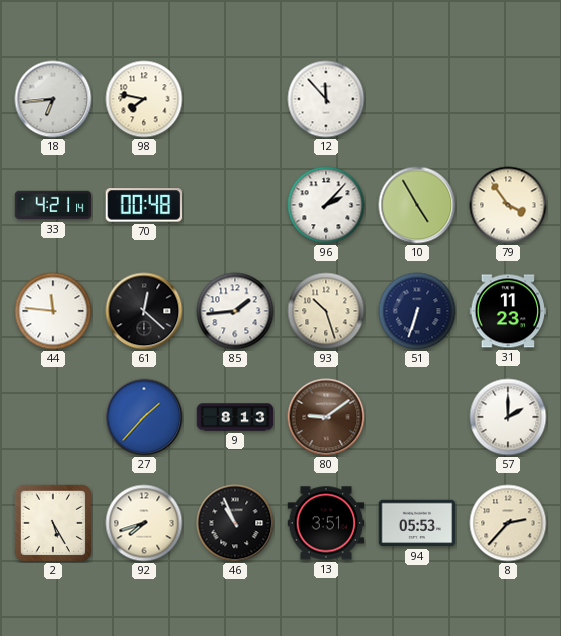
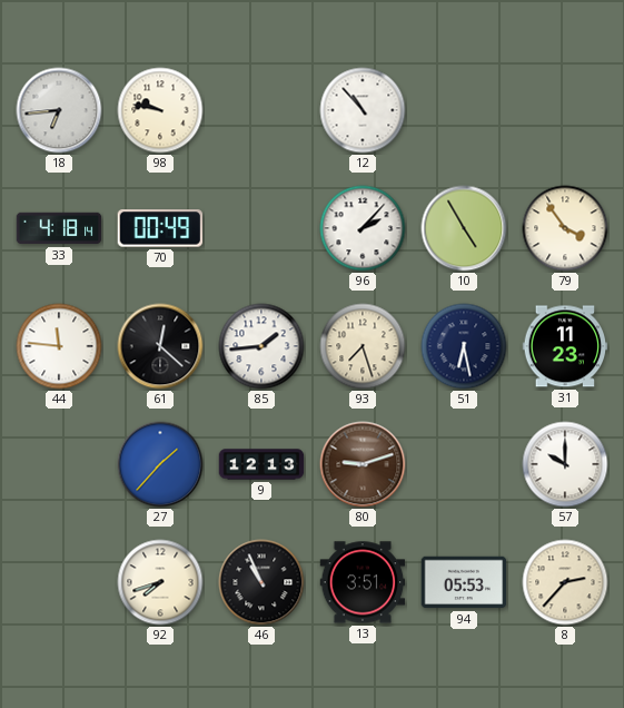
98: 7:47 -> 9:47 (160, 110)
12: 11:53 -> 10:53 (363, 110)
33: 4:21 -> 4:18 (59, 228)
70: 00:48 -> 00:49 (160, 228)
93: 10:27 -> 7:27 (363, 346)
51: 6:33 -> 6:28 (464, 346)
9: 8:13 -> 12:13 (261, 464)
80: 9:09 -> 9:12 (363, 464)
57: 2:00 -> 10:00 (565, 464)
2: 5:25 -> none (53, 523)
